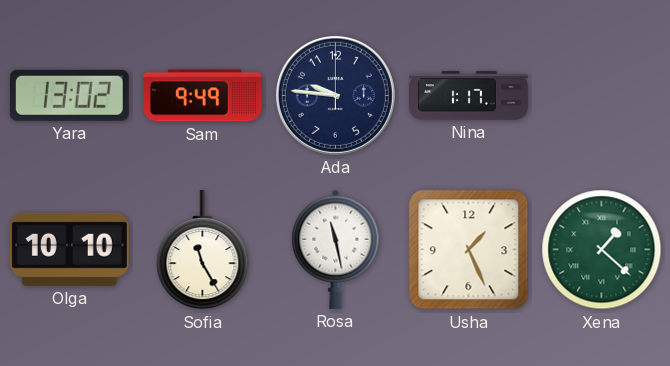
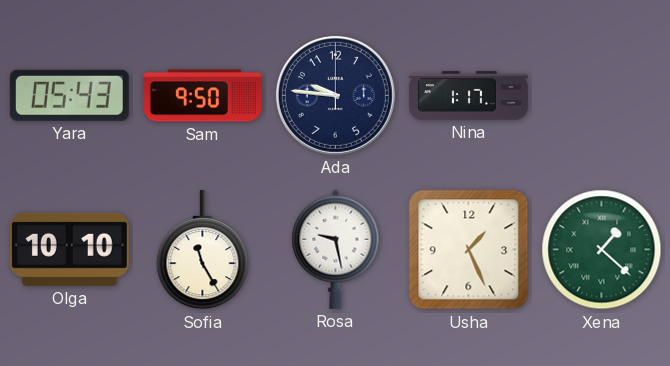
Yara: 13:02 -> 05:43 (69, 95)
Sam: 9:49 -> 9:50 (202, 96)
Rosa: 11:28 -> 9:28 (336, 249)
